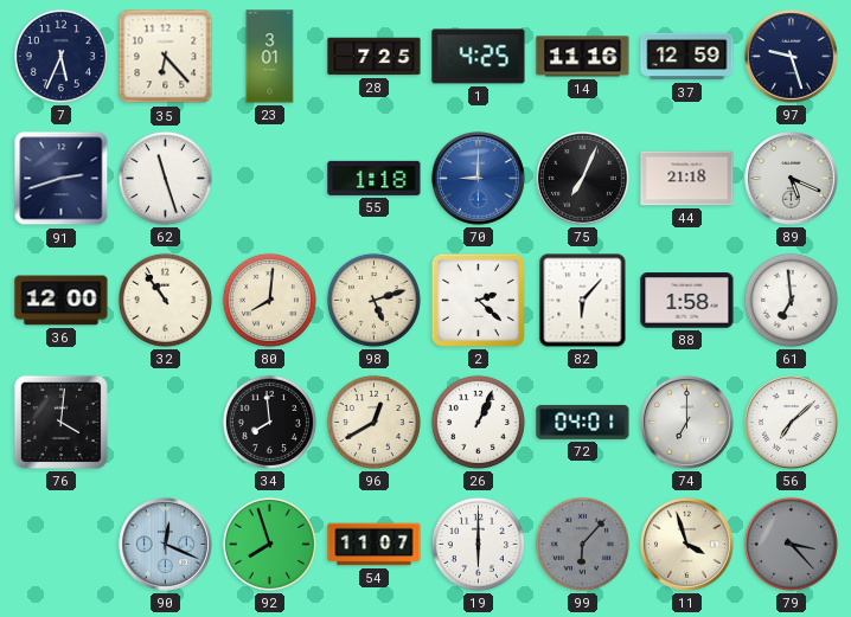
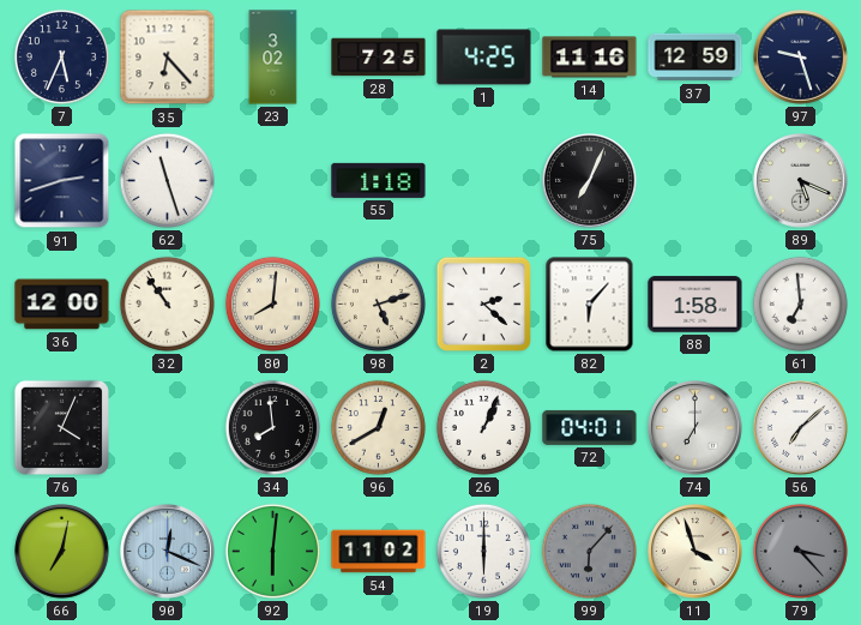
23: 3:01 -> 3:02 (273, 58)
70: 9:00 -> none (479, 179)
44: 21:18 -> none (687, 179)
76: 4:01 -> 4:04 (61, 427)
66: none -> 7:02 (62, 552)
92: 7:57 -> 6:01 (272, 551)
54: 11:07 -> 11:02 (379, 552)
